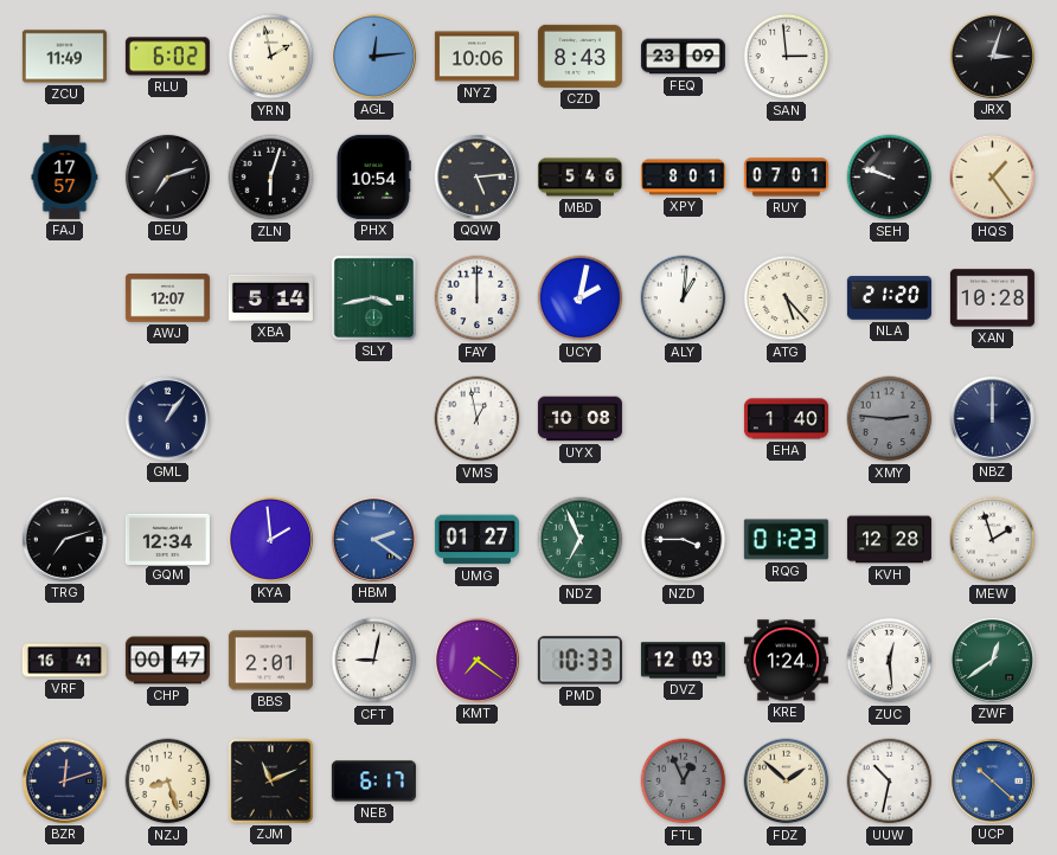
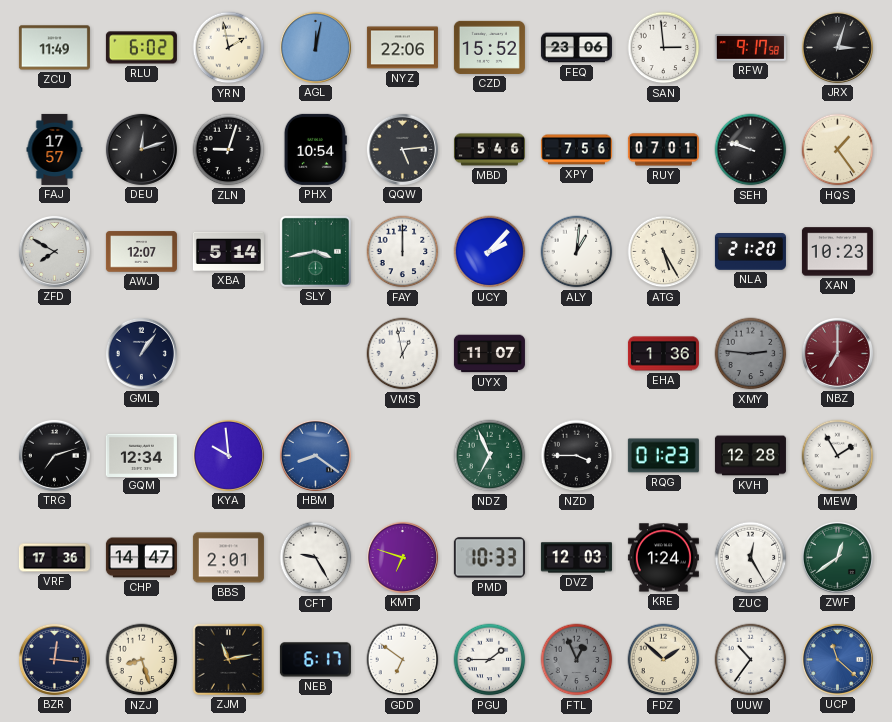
AGL: 12:14 -> 12:02 (315, 47)
NYZ: 10:06 -> 22:06 (402, 48)
CZD: 8:43 -> 15:52 (489, 47)
FEQ: 23:09 -> 23:06 (576, 48)
RFW: none -> 9:17 (750, 48)
DEU: 7:12 -> 12:12 (141, 149)
ZLN: 6:03 -> 9:03 (229, 150)
XPY: 8:01 -> 7:56 (576, 150)
ZFD: none -> 7:50 (54, 251)
UCY: 2:02 -> 2:07 (490, 252)
ATG: 5:23 -> 5:25 (664, 252)
XAN: 10:28 -> 10:23 (837, 252)
UYX: 10:08 -> 11:07 (489, 354)
EHA: 1:40 -> 1:36 (663, 354)
NBZ: 12:00 -> 7:00 (837, 353)
NBZ dial: navy -> burgundy (837, 353)
KYA: 1:59 -> 9:59 (228, 455)
HBM: 2:21 -> 8:21 (315, 455)
UMG: 01:27 -> none (476, 540)
MEW: 1:57 -> 1:55 (838, 456)
VRF: 16:41 -> 17:36 (54, 558)
CHP: 00:47 -> 14:47 (141, 558)
CFT: 9:02 -> 9:25 (316, 558)
KMT: 7:21 -> 6:48 (402, 557)
ZUC: 12:29 -> 12:25 (751, 558)
BZR: 12:12 -> 12:16 (54, 659)
ZJM: 11:11 -> 11:13 (228, 659)
GDD: none -> 6:51 (403, 660)
PGU: none -> 1:45 (490, 660)
UUW: 10:32 -> 10:36 (751, 660)
UCP: 10:22 -> 11:22 (837, 659)
